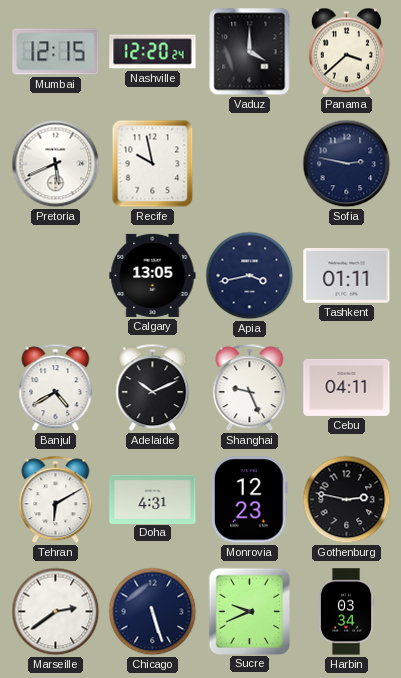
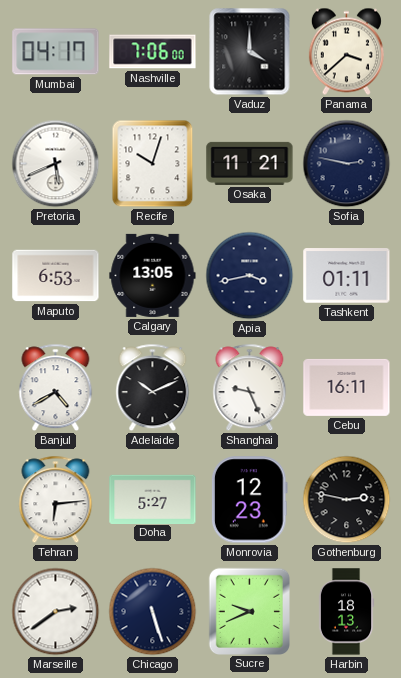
Mumbai: 12:15 -> 04:17 (56, 52)
Nashville: 12:20 -> 7:06 (153, 52)
Recife: 9:58 -> 10:03 (153, 164)
Osaka: none -> 11:21 (250, 163)
Maputo: none -> 6:53 (56, 276)
Cebu: 04:11 -> 16:11 (347, 387)
Tehran: 6:10 -> 6:14 (56, 500)
Doha: 4:31 -> 5:27 (153, 499)
Harbin: 03:34 -> 18:13 (346, 612)
